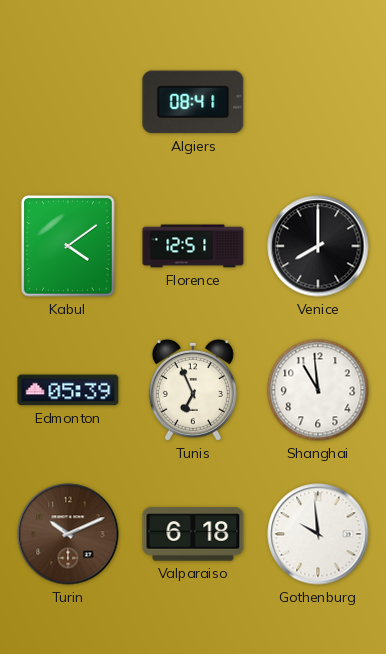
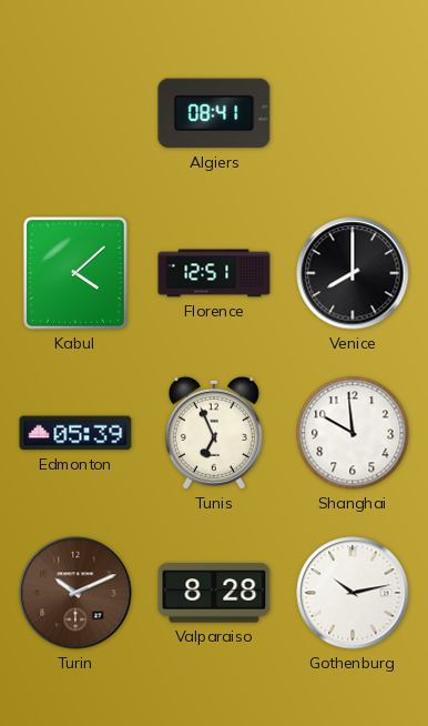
Kabul: 4:09 -> 4:08 (75, 273)
Shanghai: 10:59 -> 9:59 (353, 433)
Valparaiso: 6:18 -> 8:28 (214, 593)
Gothenburg: 9:59 -> 10:13 (353, 593)
